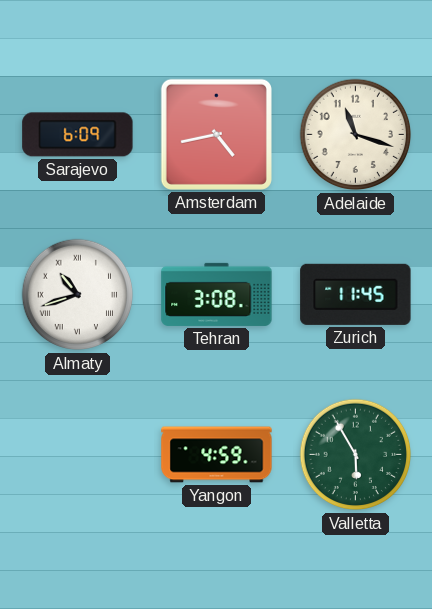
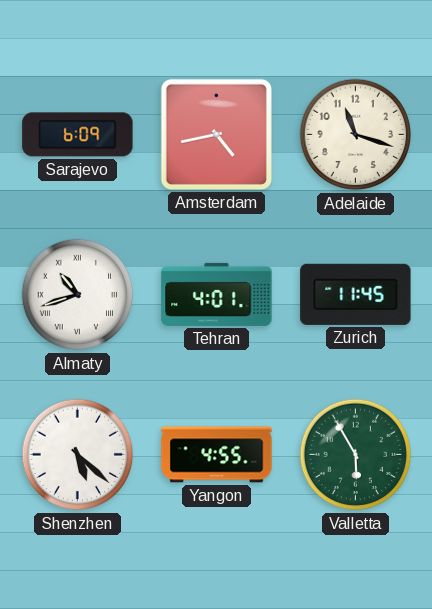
Tehran: 3:08 -> 4:01 (217, 294)
Shenzhen: none -> 5:22 (78, 455)
Yangon: 4:59 -> 4:55 (217, 455)
